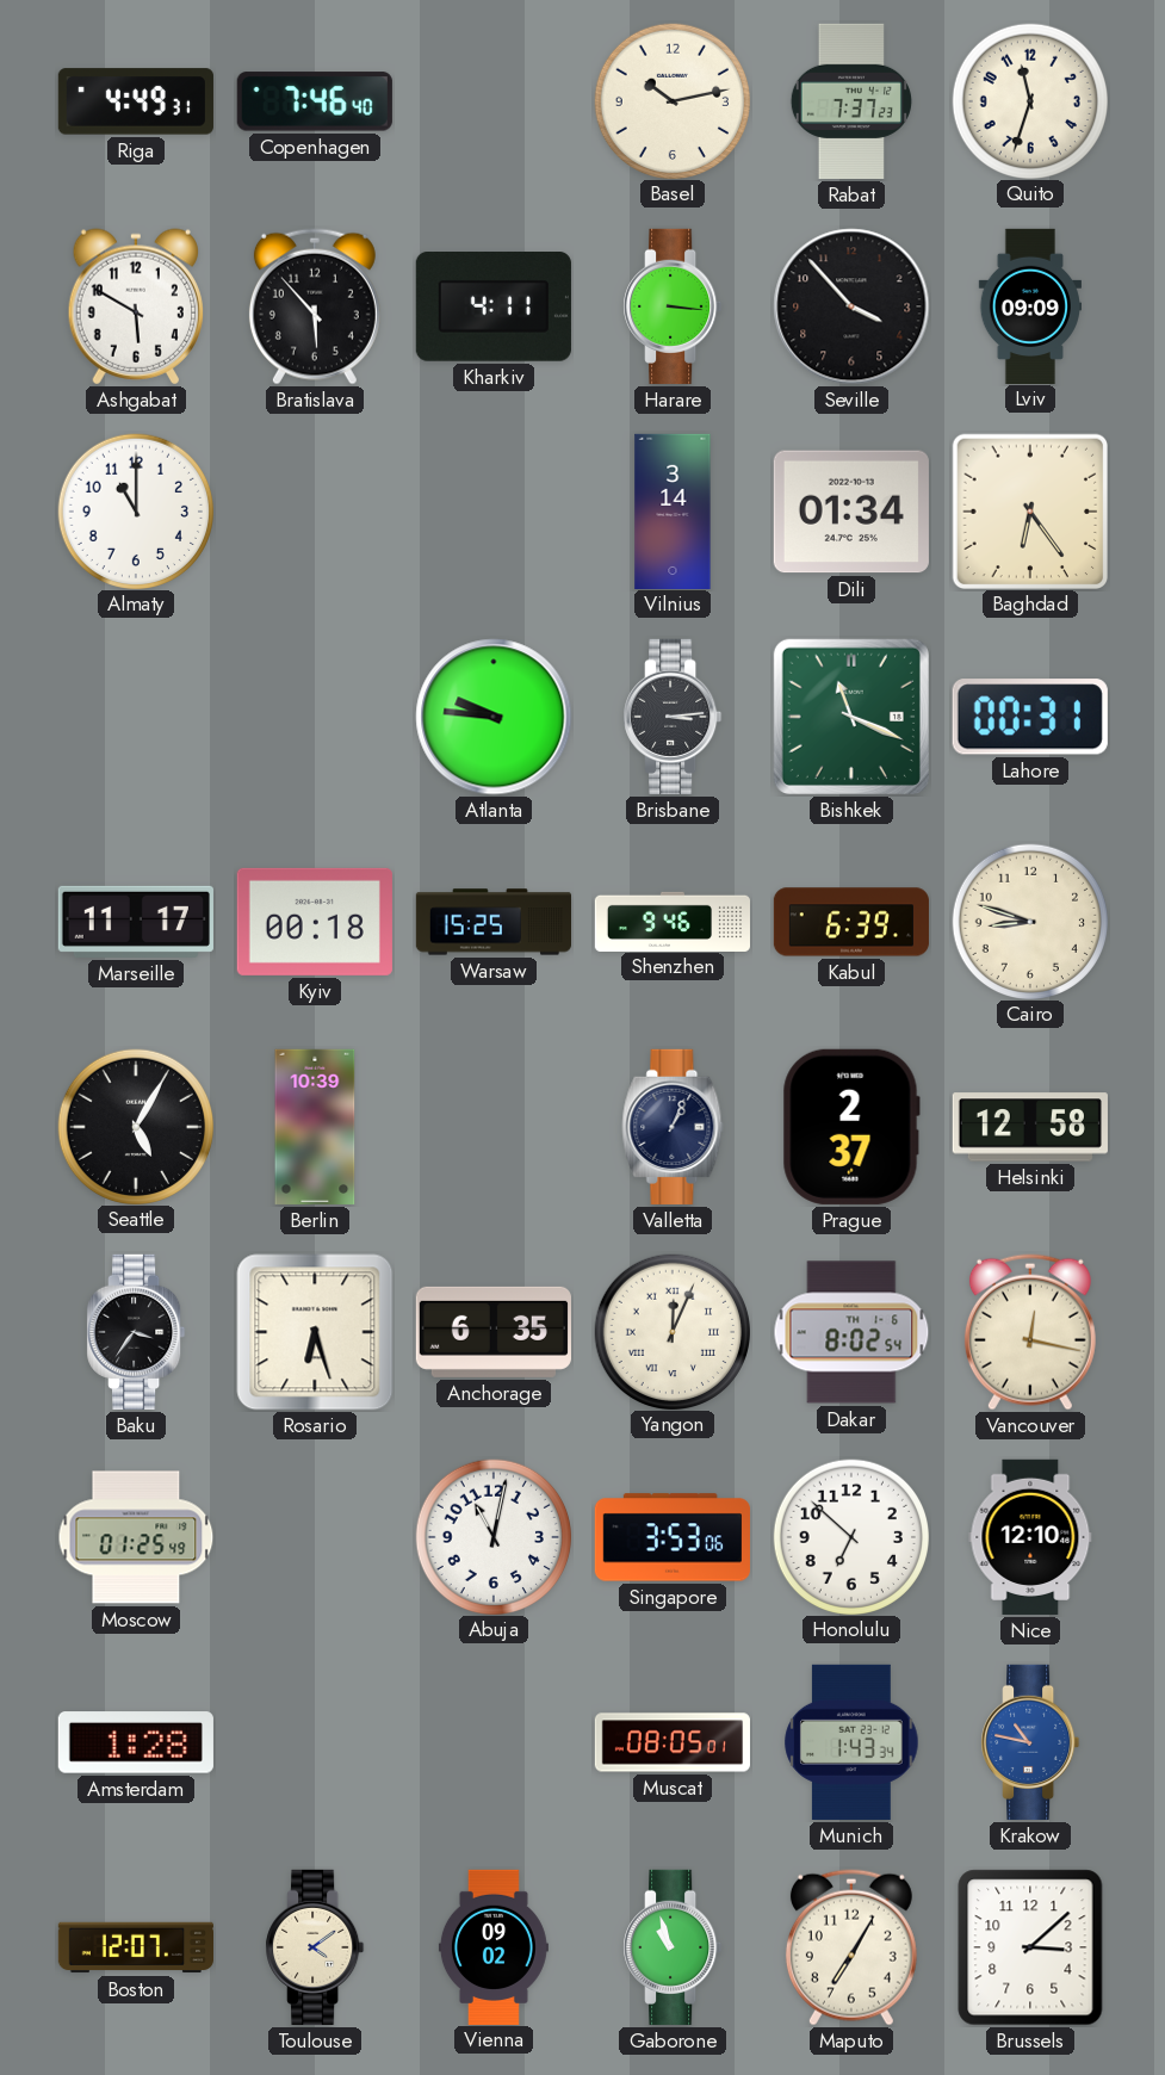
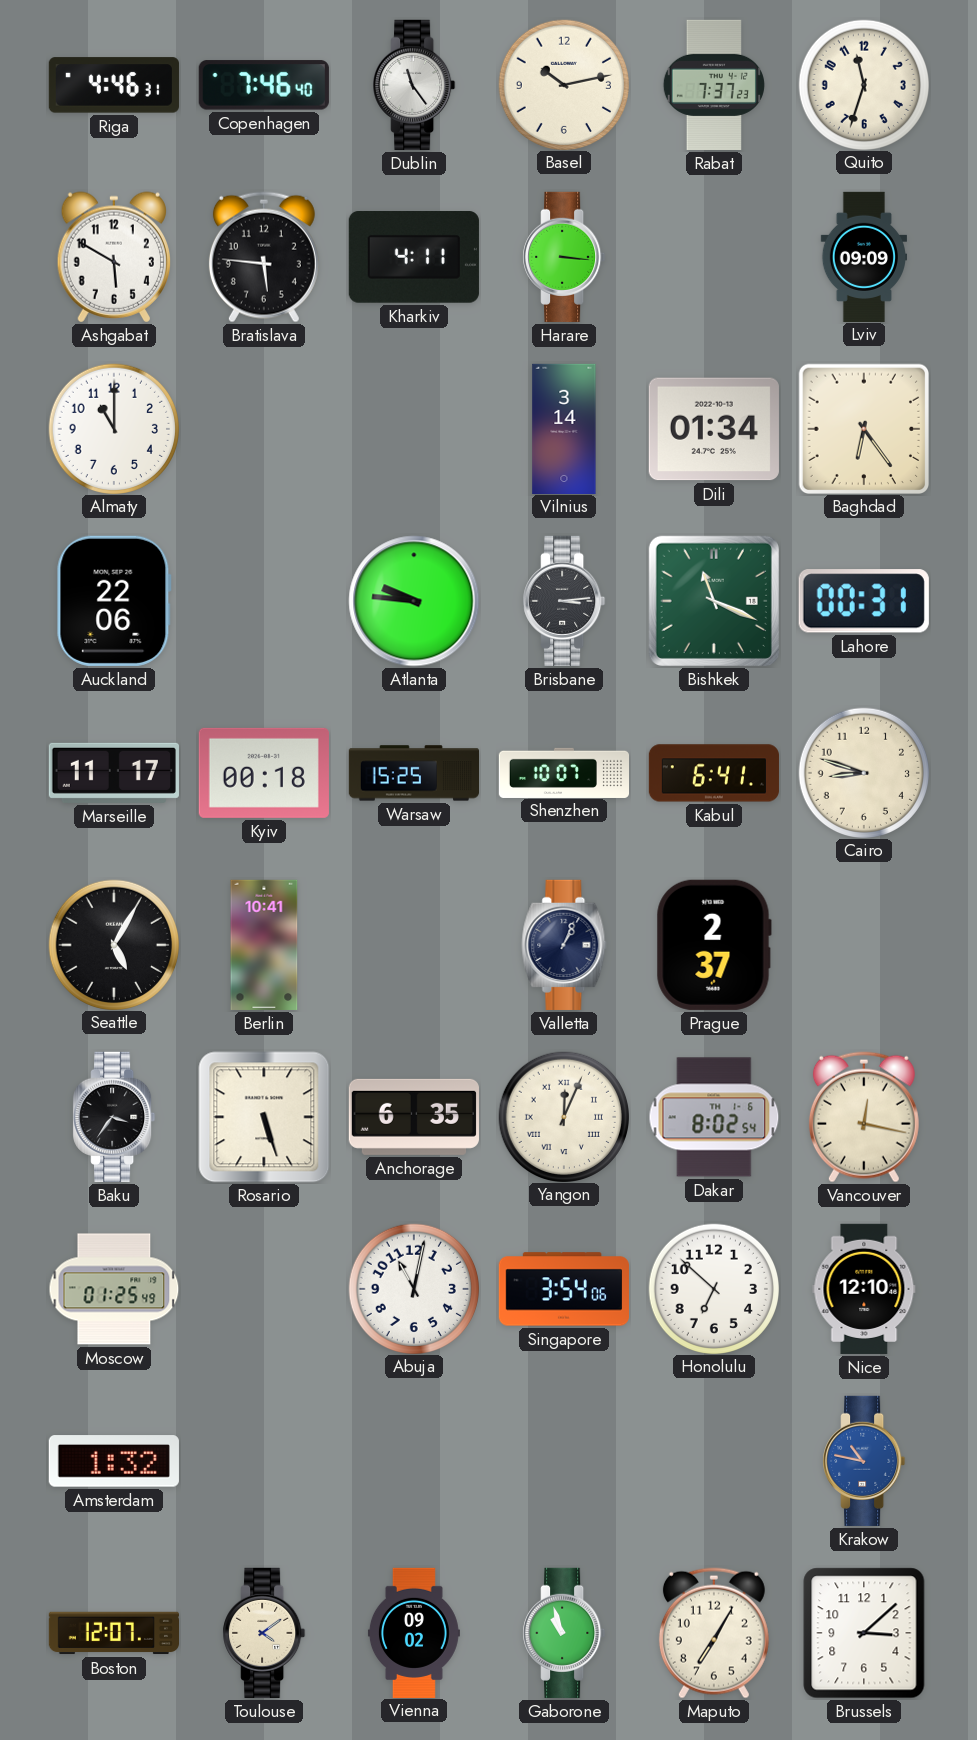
Riga: 4:49 -> 4:46 (114, 85)
Dublin: none -> 11:24 (414, 85)
Bratislava: 5:53 -> 5:46 (264, 257)
Seville: 3:53 -> none (851, 306)
Auckland: none -> 22:06 (114, 601)
Shenzhen: 9:46 -> 10:07 (563, 772)
Kabul: 6:39 -> 6:41 (714, 773)
Berlin: 10:39 -> 10:41 (264, 945)
Helsinki: 12:58 -> none (1030, 1127)
Rosario: 6:27 -> 5:27 (264, 1117)
Singapore: 3:53 -> 3:54 (564, 1289)
Amsterdam: 1:28 -> 1:32 (114, 1461)
Muscat: 08:05 -> none (671, 1742)
Munich: 1:43 -> none (851, 1742)
